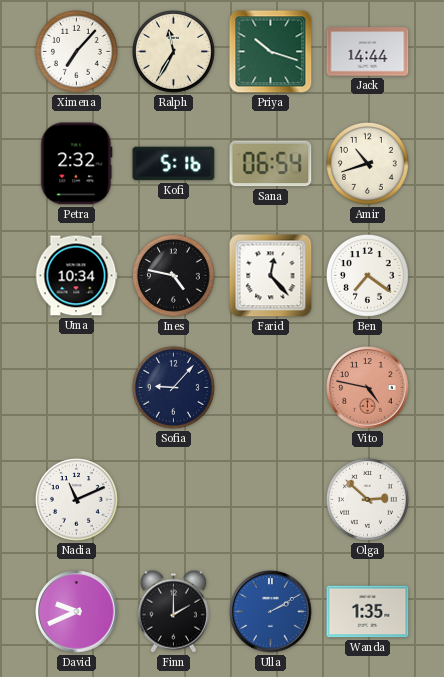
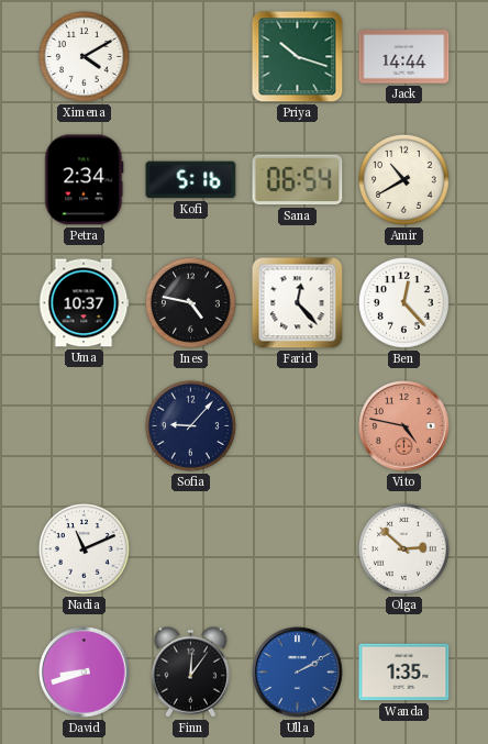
Ximena: 7:07 -> 4:10 (85, 57)
Ralph: 11:35 -> none (174, 52)
Petra: 2:32 -> 2:34 (85, 180)
Amir: 10:42 -> 10:40 (404, 180)
Uma: 10:34 -> 10:37 (84, 303)
Ben: 7:21 -> 12:23 (404, 303)
David: 9:41 -> 8:42 (85, 673)
Finn: 2:00 -> 12:06 (190, 671)
